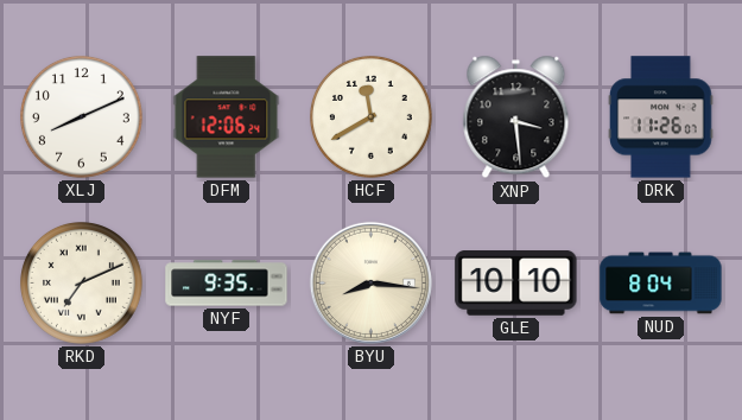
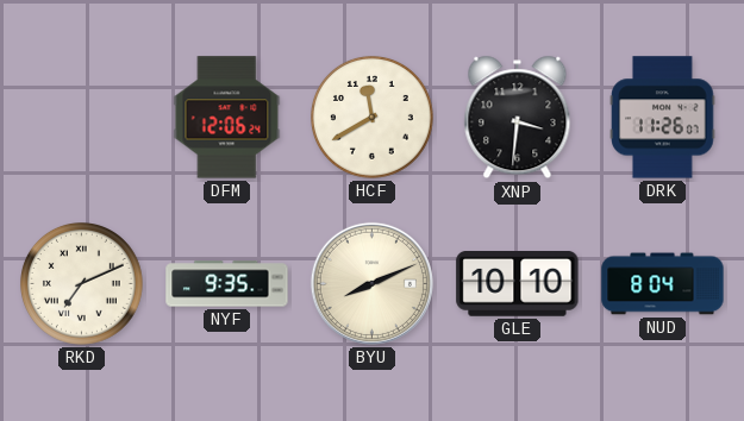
XLJ: 8:11 -> none (82, 117)
XNP: 3:29 -> 3:31 (518, 118)
BYU: 8:16 -> 8:11 (371, 283)
